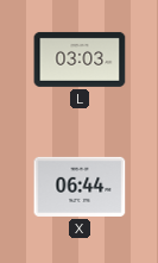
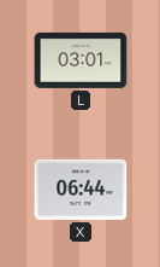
L: 03:03 -> 03:01 (81, 60)
